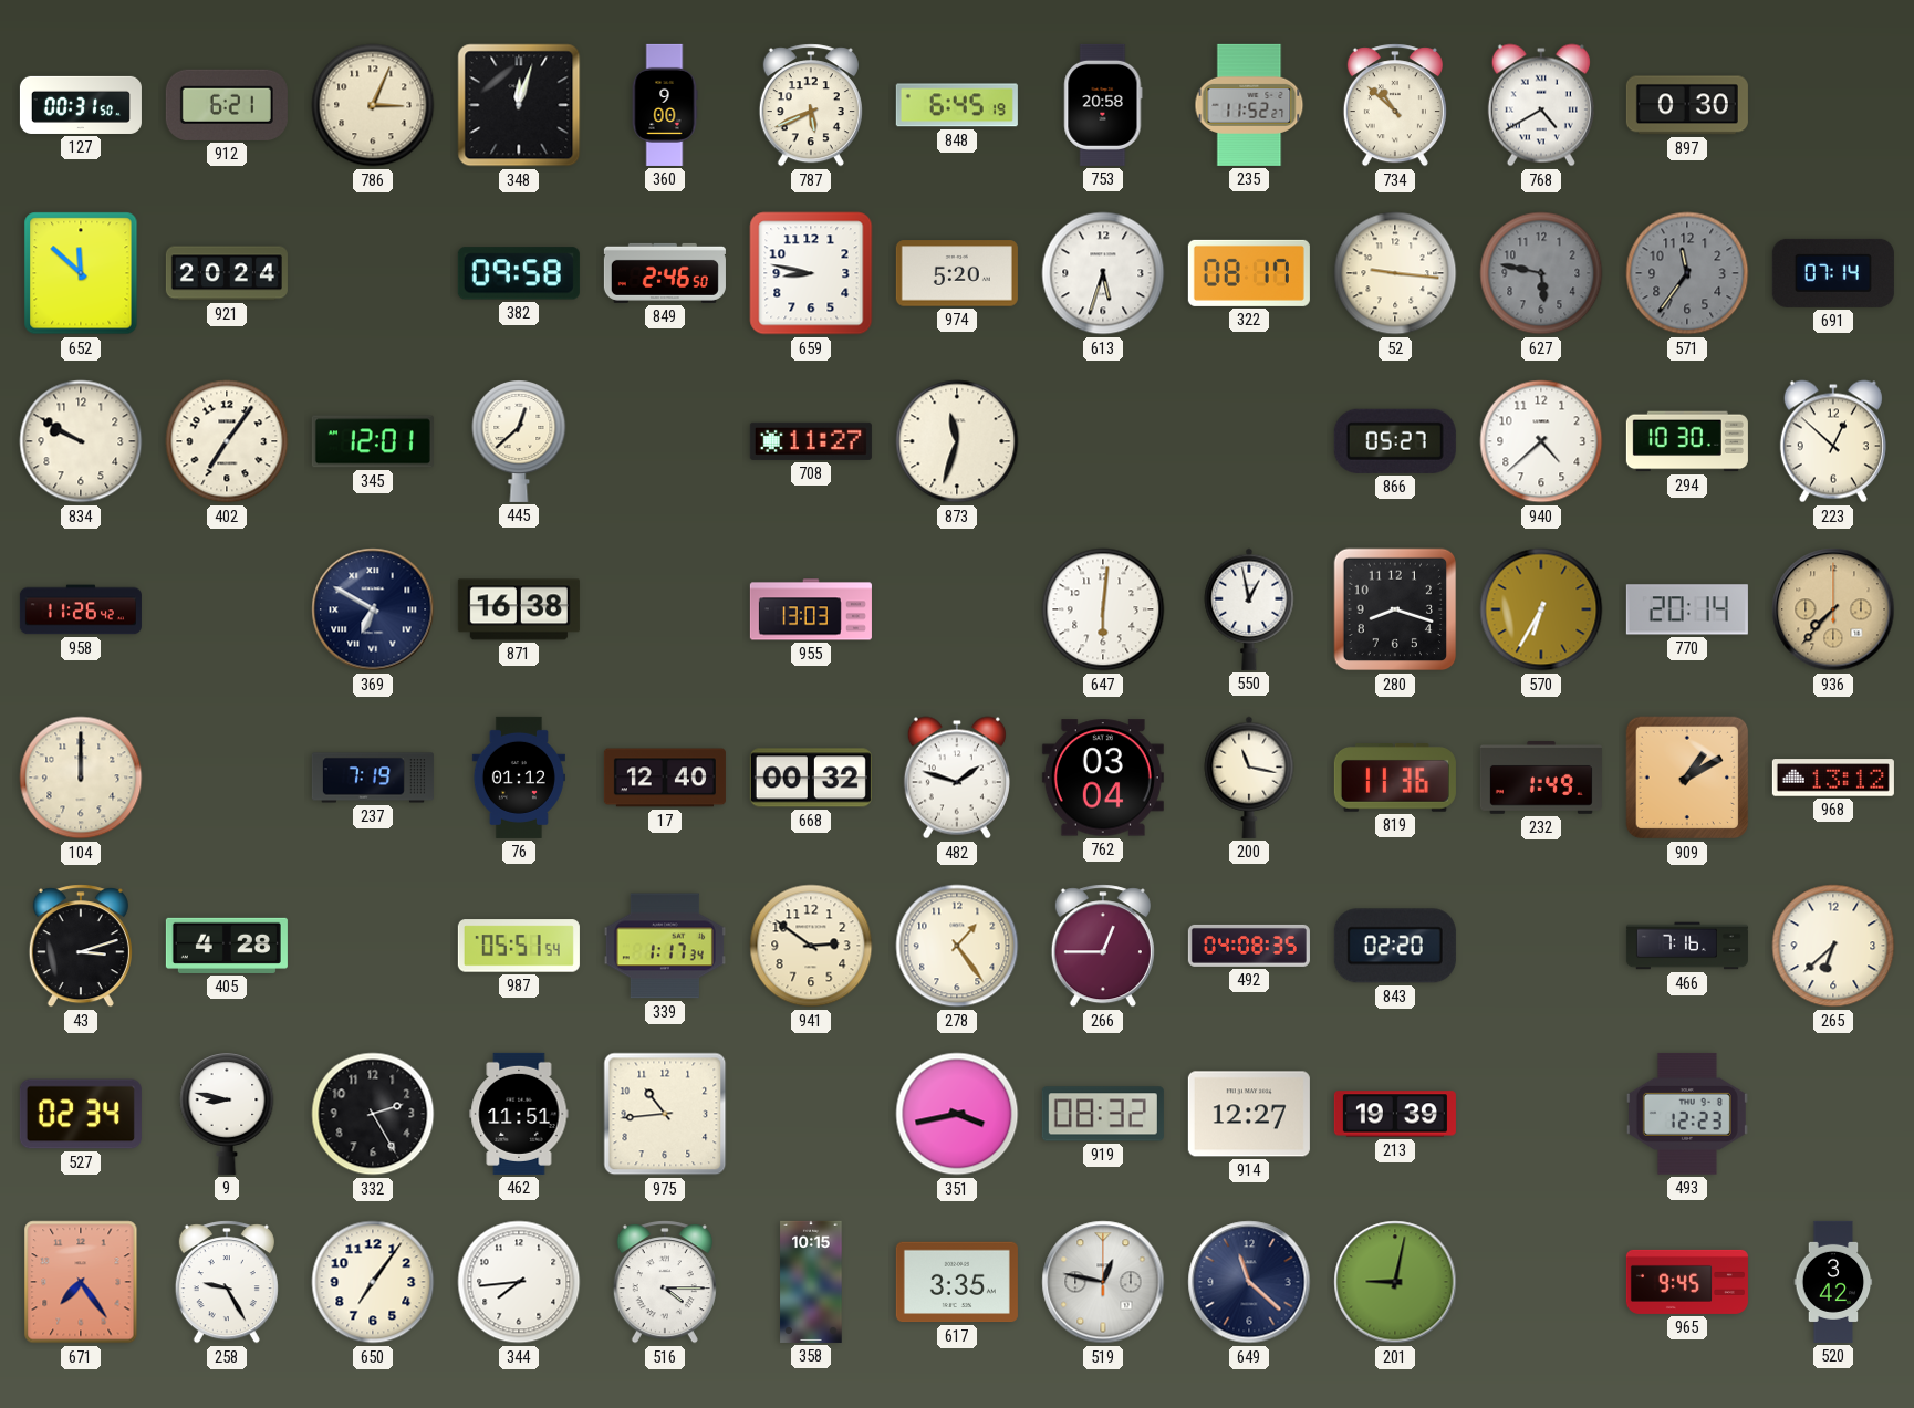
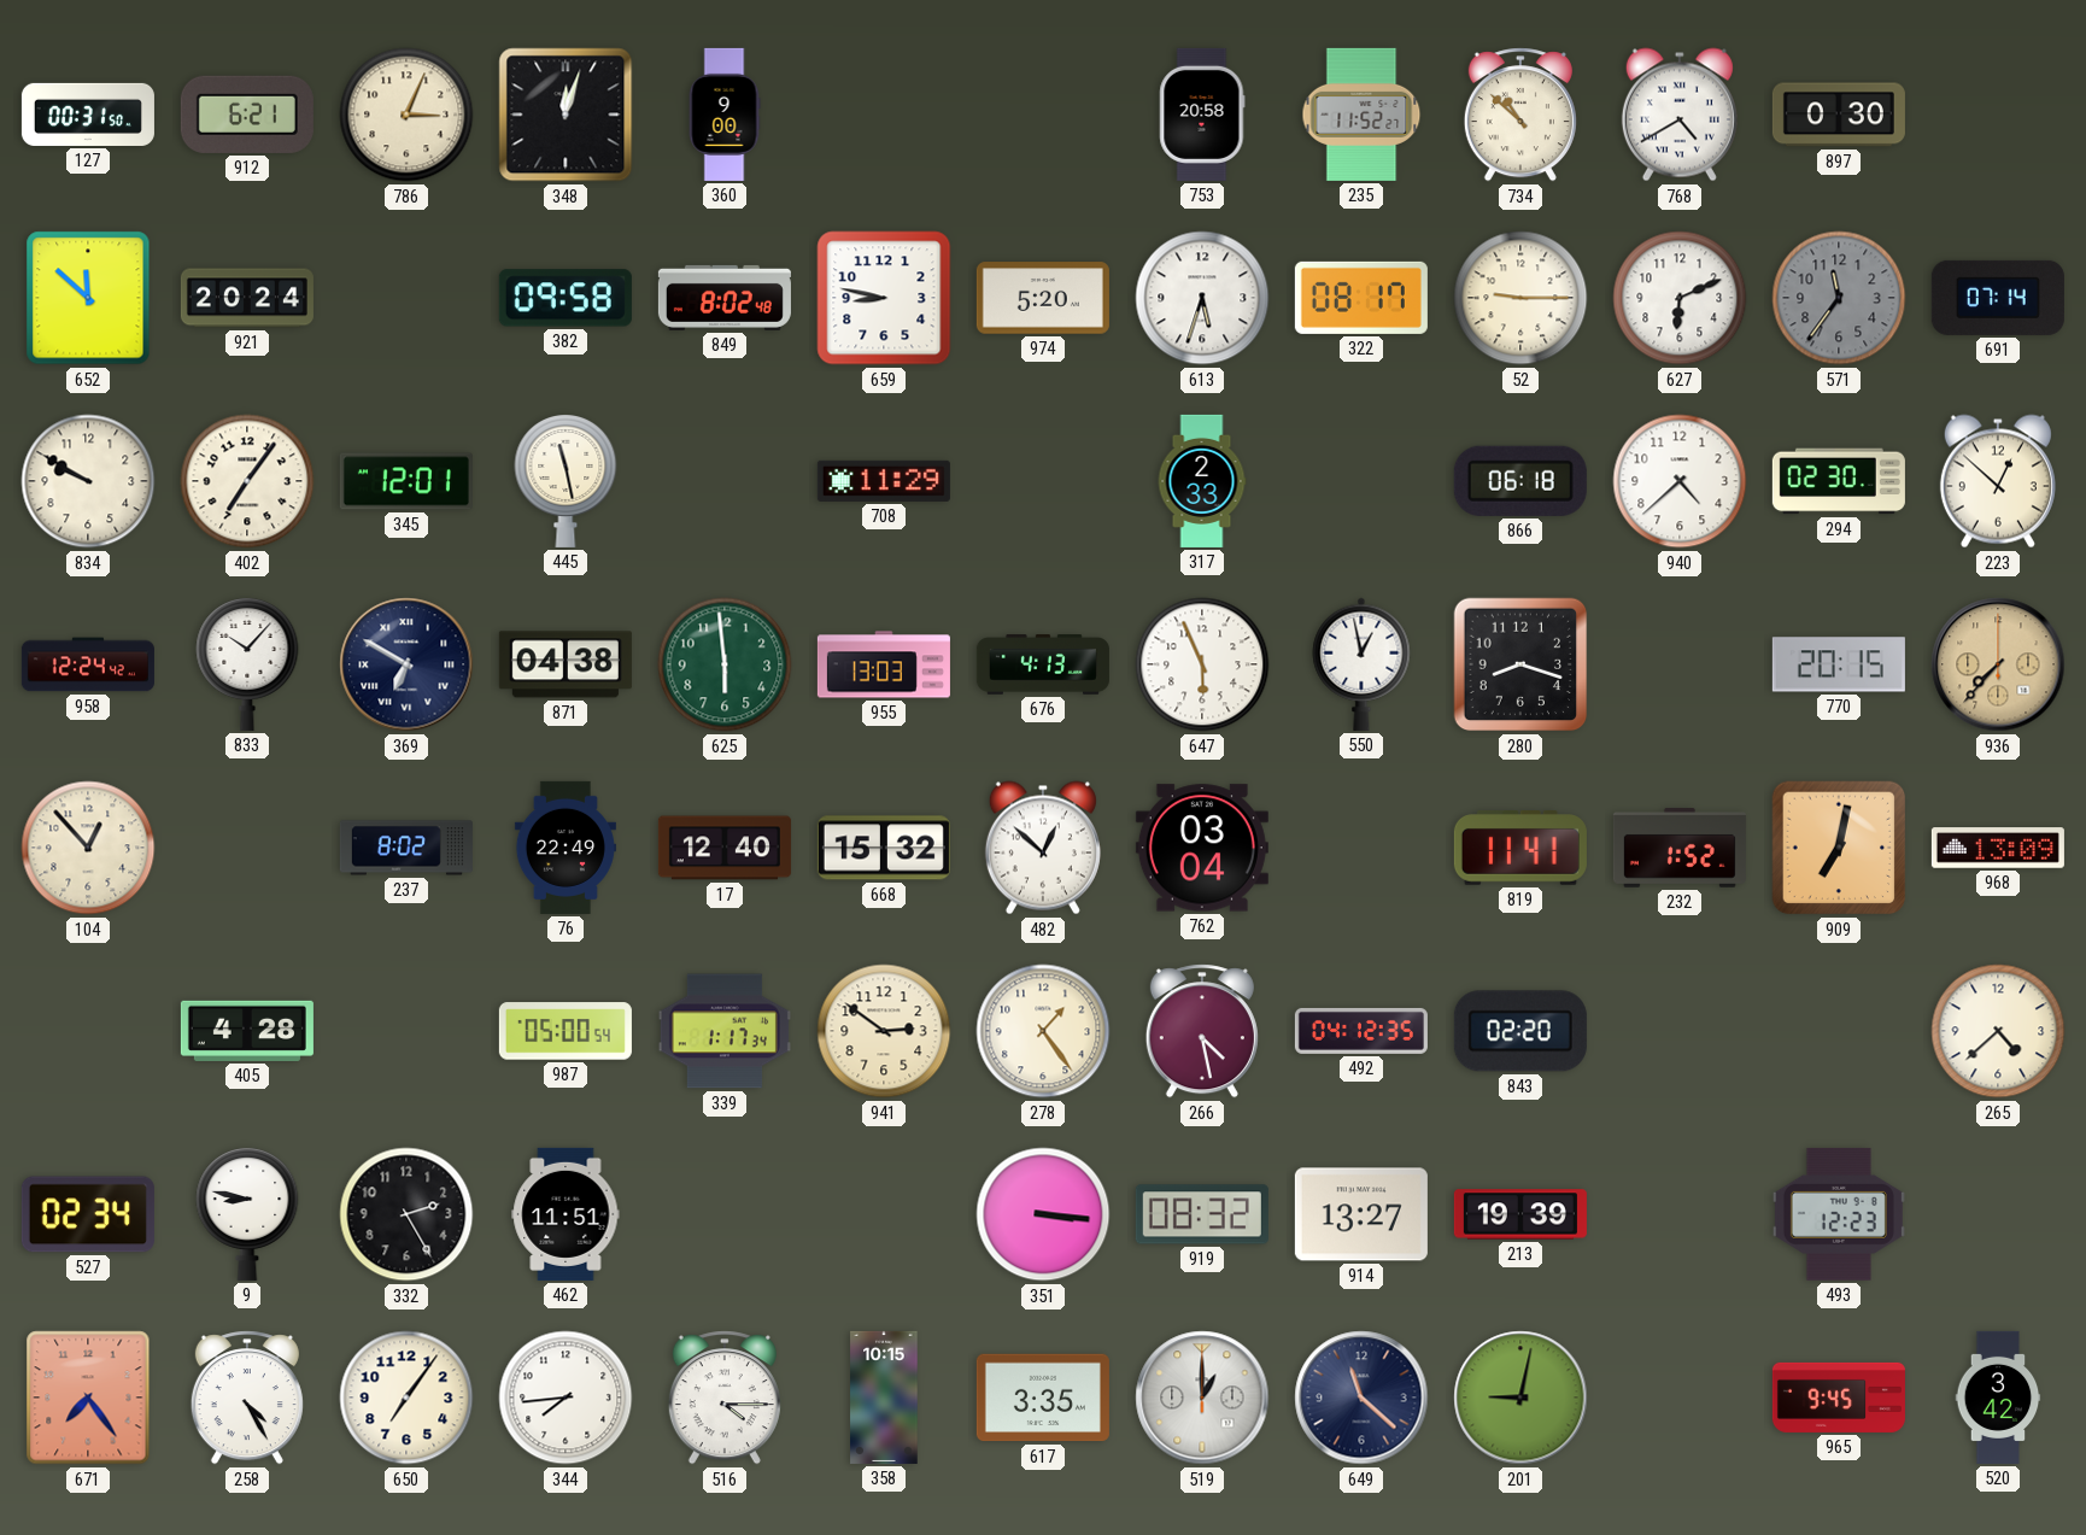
787: 5:41 -> none (811, 105)
848: 6:45 -> none (957, 105)
849: 2:46 -> 8:02 (725, 298)
52: 9:16 -> 9:15 (1520, 298)
627: 5:47 -> 6:11 (1680, 298)
627 dial: grey -> white (1680, 298)
445: 12:38 -> 11:28 (566, 481)
708: 11:27 -> 11:29 (884, 481)
873: 11:33 -> none (957, 441)
317: none -> 2:33 (1202, 481)
866: 05:27 -> 06:18 (1520, 481)
294: 10:30 -> 02:30 (1839, 481)
958: 11:26 -> 12:24 (88, 664)
833: none -> 10:07 (247, 664)
871: 16:38 -> 04:38 (566, 664)
625: none -> 5:59 (725, 664)
676: none -> 4:13 (1043, 664)
647: 6:01 -> 5:56 (1202, 664)
570: 6:35 -> none (1541, 609)
770: 20:14 -> 20:15 (1839, 664)
104: 12:00 -> 12:53 (88, 848)
237: 7:19 -> 8:02 (406, 848)
76: 01:12 -> 22:49 (566, 848)
668: 00:32 -> 15:32 (884, 848)
482: 1:48 -> 12:52 (1043, 848)
200: 11:17 -> none (1249, 778)
819: 11:36 -> 11:41 (1520, 848)
232: 1:49 -> 1:52 (1680, 848)
909: 1:10 -> 7:02 (1839, 848)
968: 13:12 -> 13:09 (1998, 848)
43: 3:12 -> none (81, 946)
987: 05:51 -> 05:00 (566, 1031)
266: 12:45 -> 4:28 (1202, 1031)
492: 04:08 -> 04:12 (1361, 1031)
466: 7:16 -> none (1687, 946)
265: 6:38 -> 4:38 (1998, 1031)
975: 10:44 -> none (665, 1114)
351: 3:43 -> 3:16 (1043, 1214)
914: 12:27 -> 13:27 (1361, 1214)
258: 9:25 -> 4:25 (247, 1398)
519: 12:47 -> 1:00 (1202, 1398)
